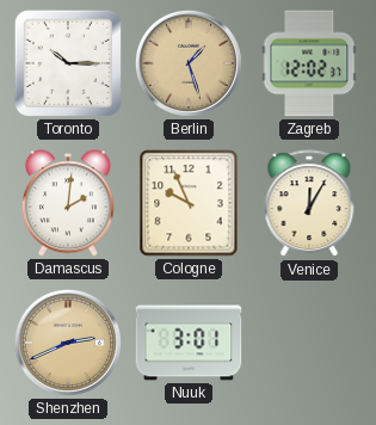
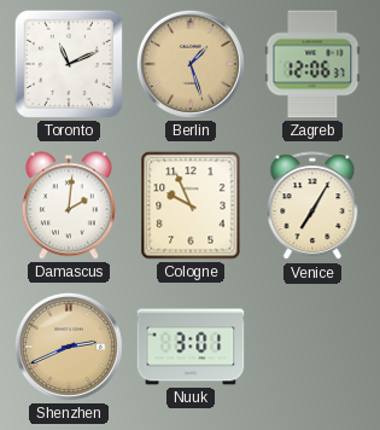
Toronto: 10:15 -> 11:11 (69, 64)
Zagreb: 12:02 -> 12:06 (312, 64)
Venice: 12:05 -> 7:05 (312, 207)
